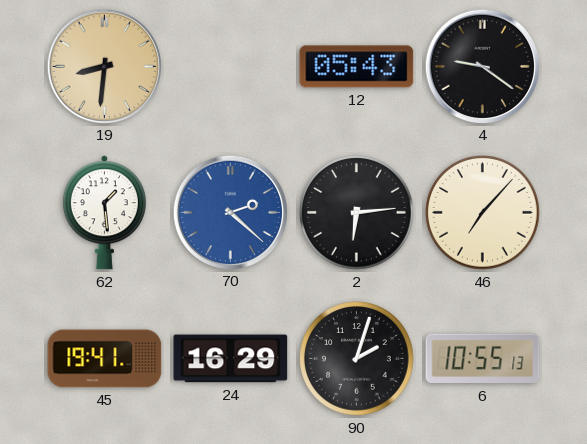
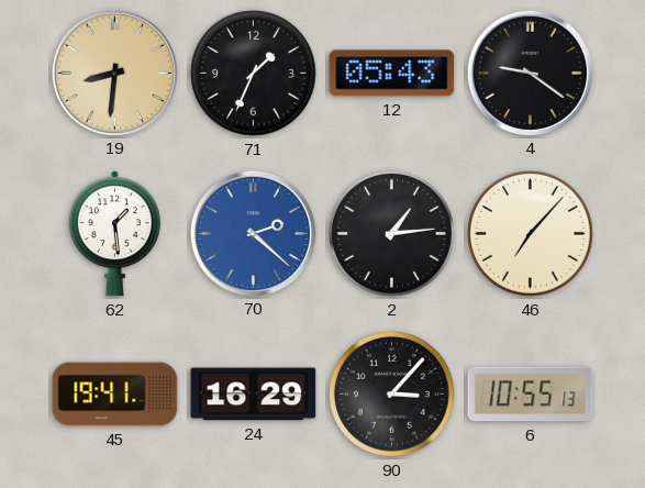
71: none -> 1:34 (254, 74)
2: 6:14 -> 1:14 (392, 234)
90: 2:03 -> 3:07 (392, 395)
